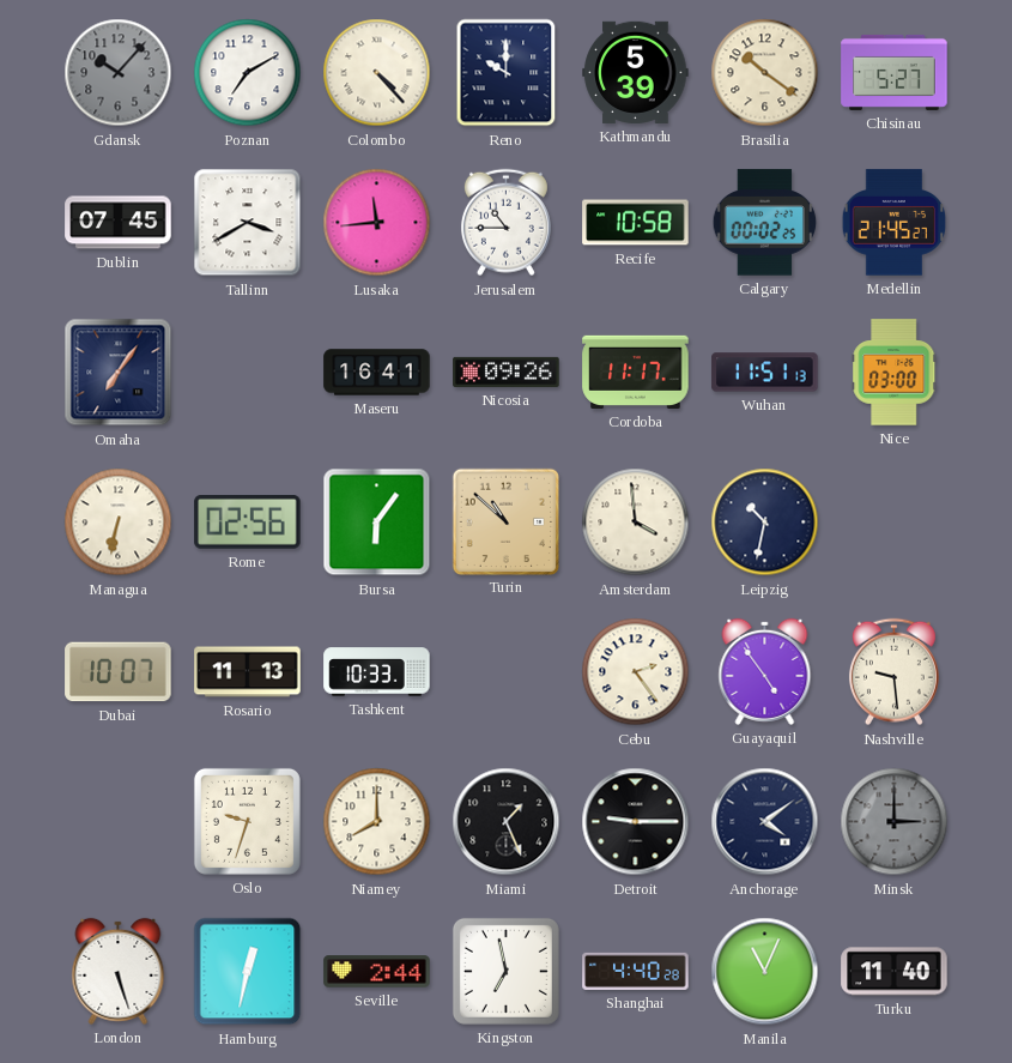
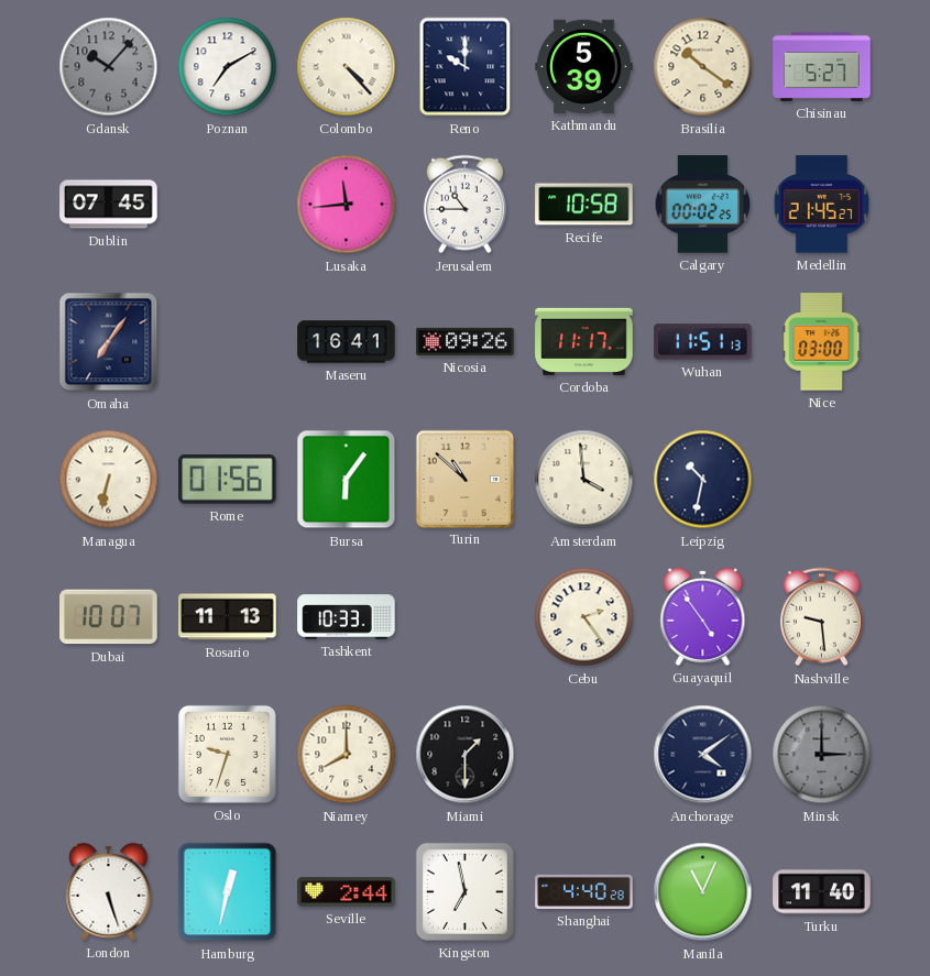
Tallinn: 3:40 -> none (248, 223)
Rome: 02:56 -> 01:56 (228, 480)
Miami: 1:26 -> 1:30 (466, 755)
Detroit: 9:15 -> none (636, 822)
